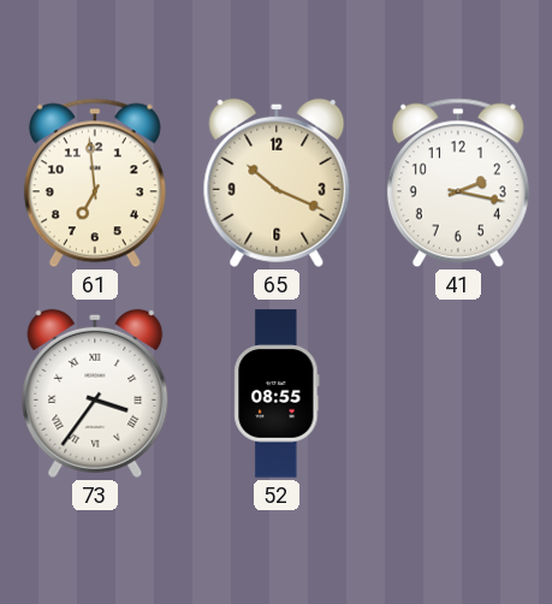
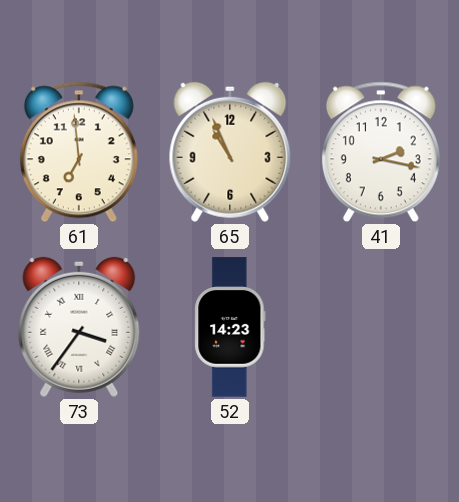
65: 10:19 -> 10:56 (230, 152)
52: 08:55 -> 14:23 (230, 327)
